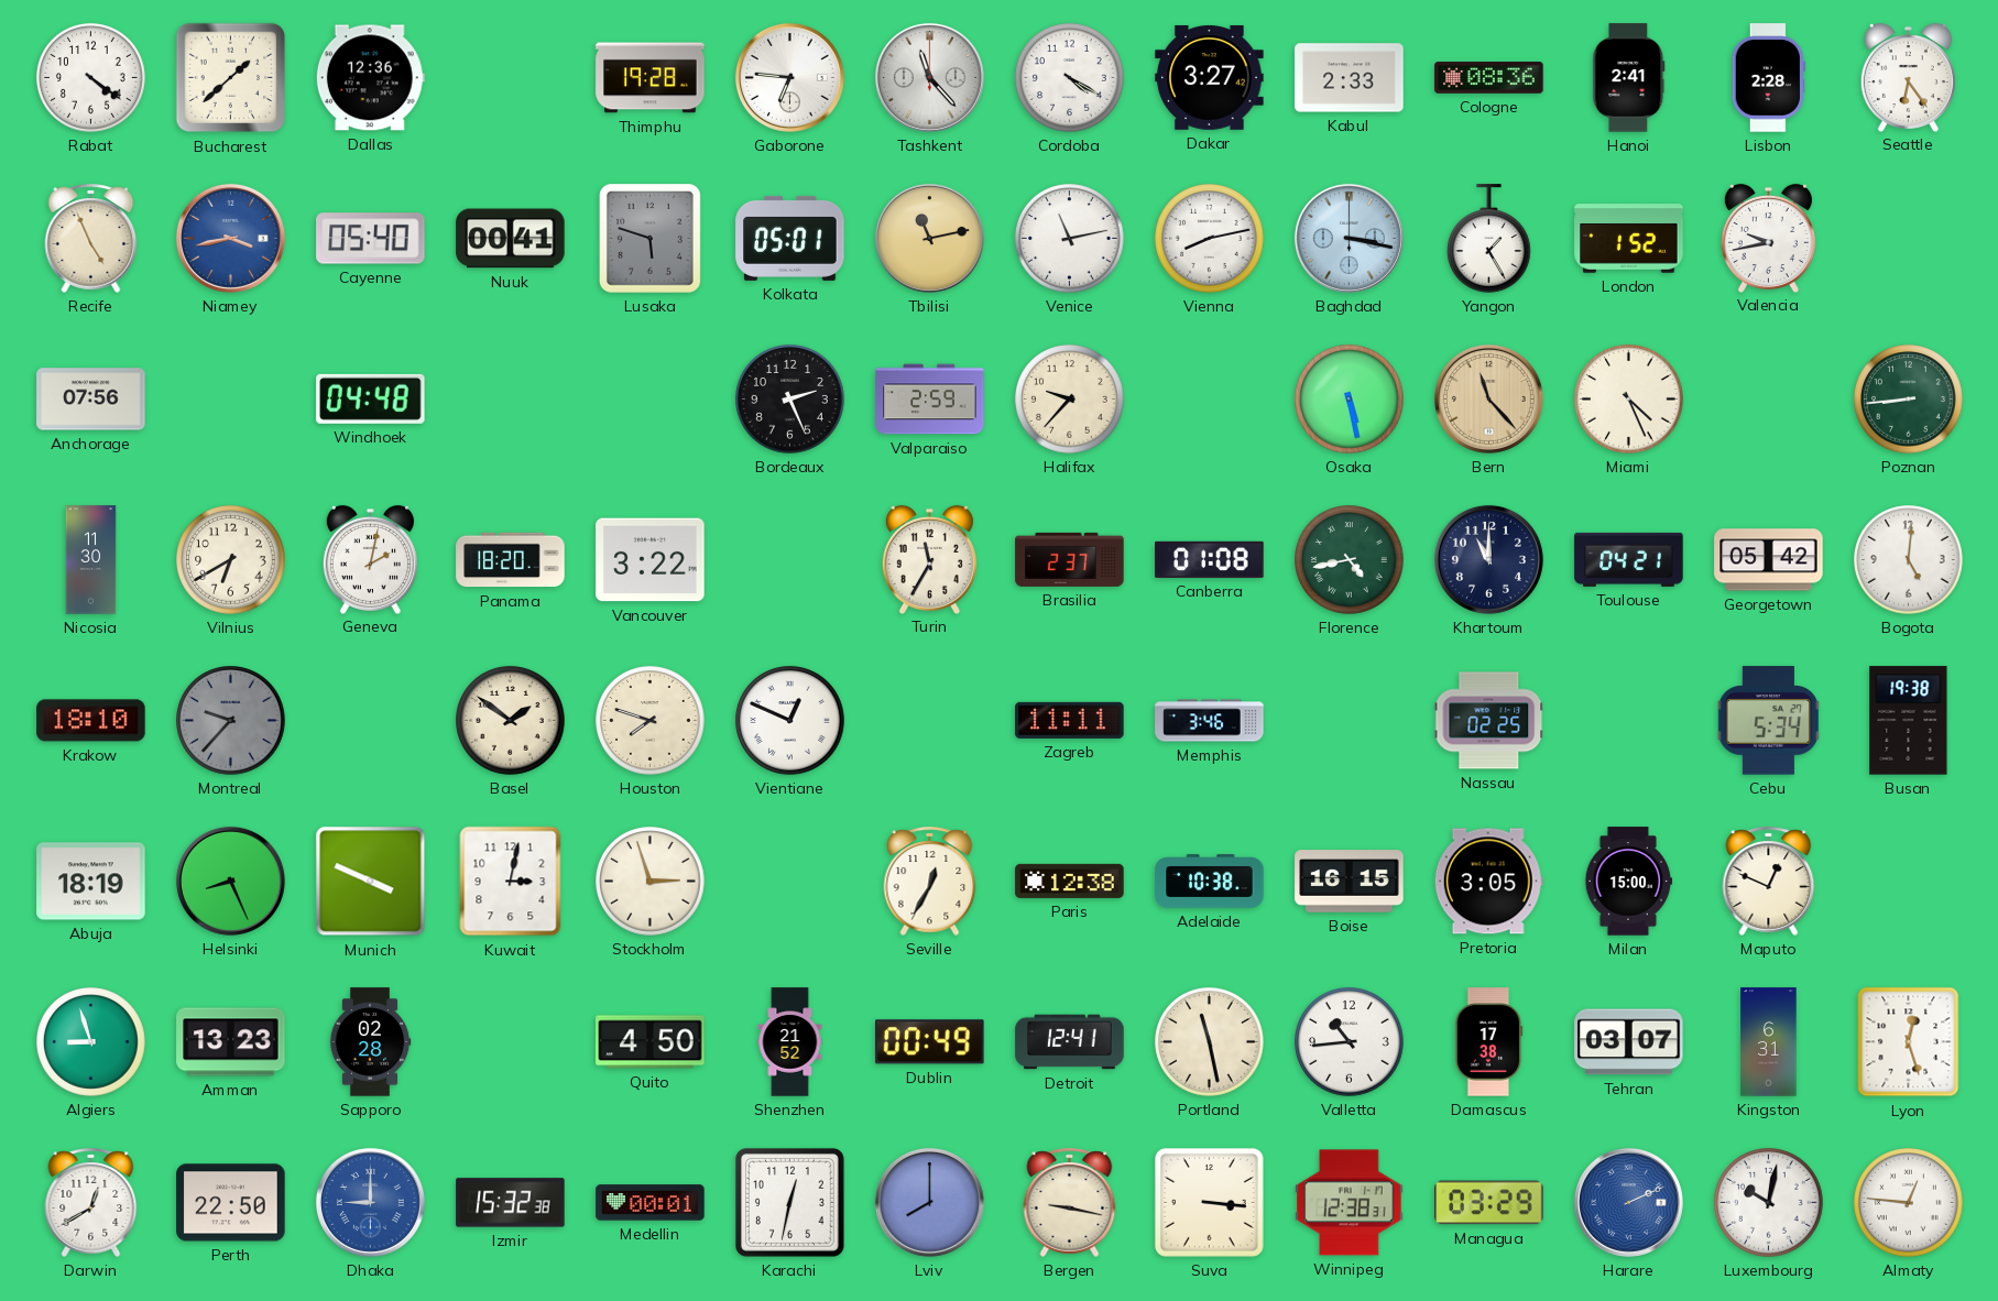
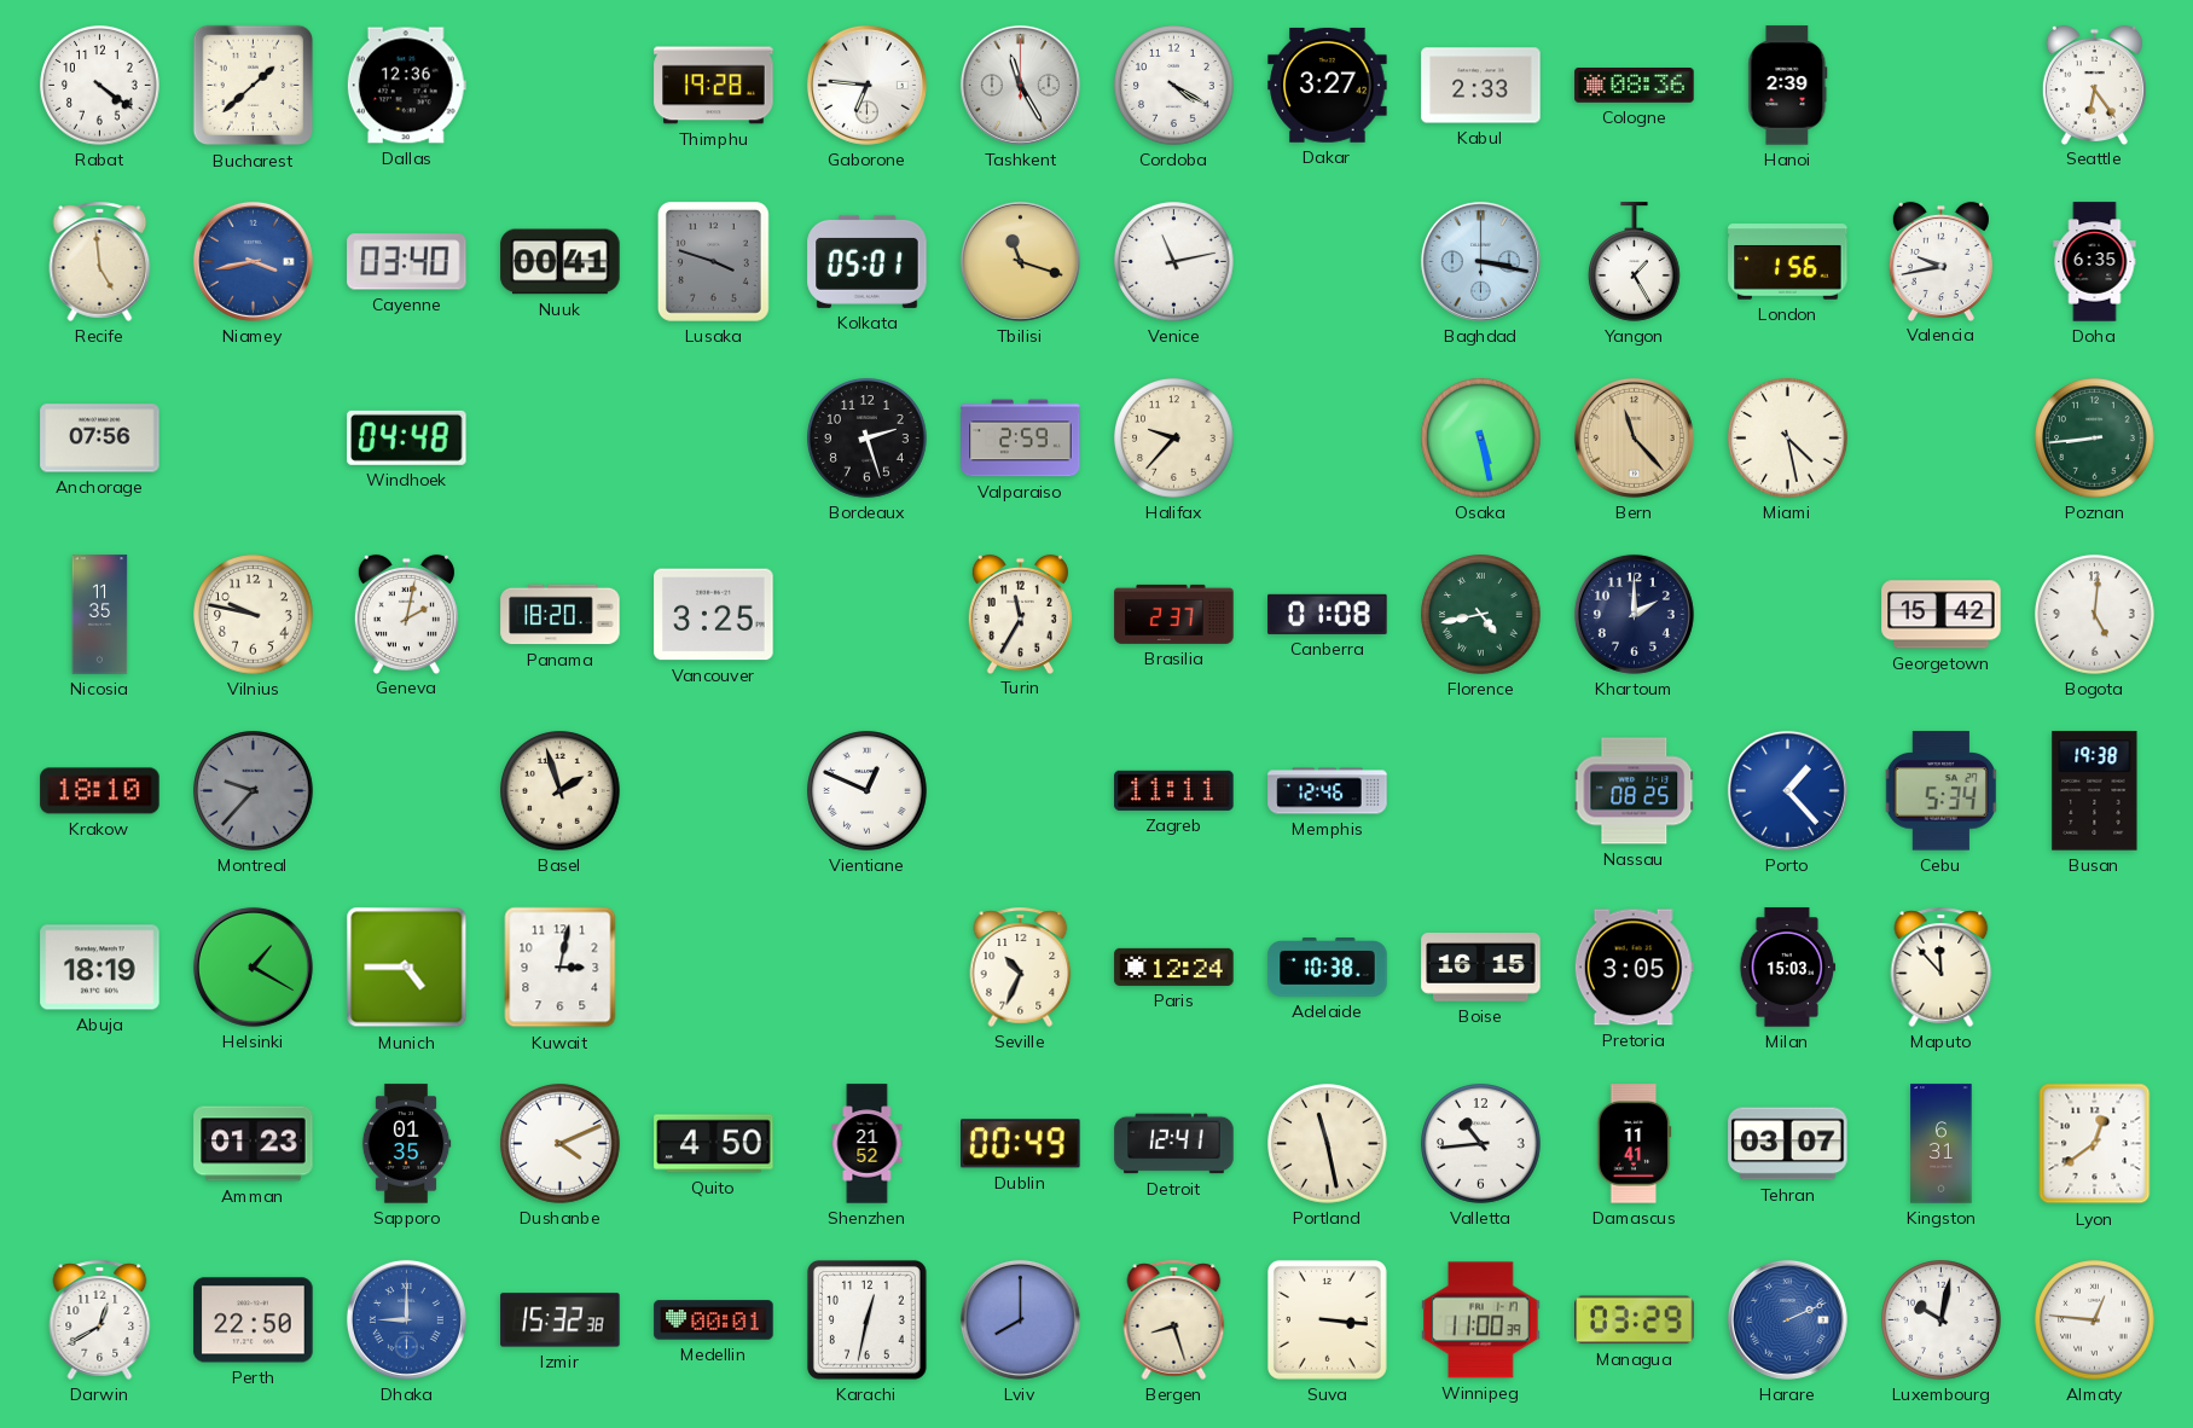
Tashkent: 11:23 -> 11:25 (1020, 85)
Hanoi: 2:41 -> 2:39 (1788, 86)
Lisbon: 2:28 -> none (1768, 78)
Recife: 4:56 -> 4:59 (100, 261)
Cayenne: 05:40 -> 03:40 (407, 262)
Lusaka: 5:48 -> 3:48 (713, 262)
Tbilisi: 11:13 -> 11:18 (1020, 261)
Vienna: 8:13 -> none (1210, 239)
London: 1:52 -> 1:56 (1788, 262)
Doha: none -> 6:35 (2095, 262)
Bordeaux: 2:26 -> 2:27 (868, 439)
Miami: 4:26 -> 4:28 (1788, 439)
Nicosia: 11:30 -> 11:35 (100, 615)
Vilnius: 6:40 -> 9:47 (254, 615)
Vancouver: 3:22 -> 3:25 (714, 615)
Khartoum: 11:00 -> 2:00 (1634, 614)
Toulouse: 04:21 -> none (1629, 559)
Georgetown: 05:42 -> 15:42 (1942, 615)
Basel: 1:51 -> 1:57 (561, 791)
Houston: 7:48 -> none (651, 721)
Memphis: 3:46 -> 12:46 (1328, 791)
Nassau: 02:25 -> 08:25 (1635, 791)
Porto: none -> 1:23 (1787, 790)
Helsinki: 8:26 -> 1:20 (253, 966)
Munich: 3:49 -> 4:45 (407, 968)
Stockholm: 2:57 -> none (651, 882)
Seville: 12:35 -> 10:34 (1021, 966)
Paris: 12:38 -> 12:24 (1174, 966)
Milan: 15:00 -> 15:03 (1787, 968)
Maputo: 12:49 -> 11:53 (1942, 966)
Algiers: 8:57 -> none (91, 1042)
Amman: 13:23 -> 01:23 (254, 1144)
Sapporo: 02:28 -> 01:35 (406, 1144)
Dushanbe: none -> 4:11 (561, 1144)
Damascus: 17:38 -> 11:41 (1635, 1144)
Lyon: 12:27 -> 12:39 (2095, 1144)
Bergen: 9:17 -> 8:27 (1174, 1319)
Winnipeg: 12:38 -> 11:00 (1481, 1320)
